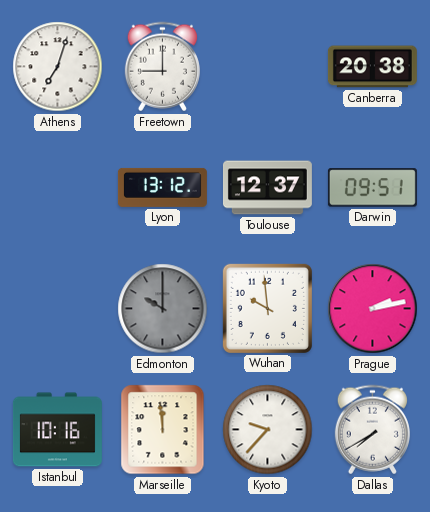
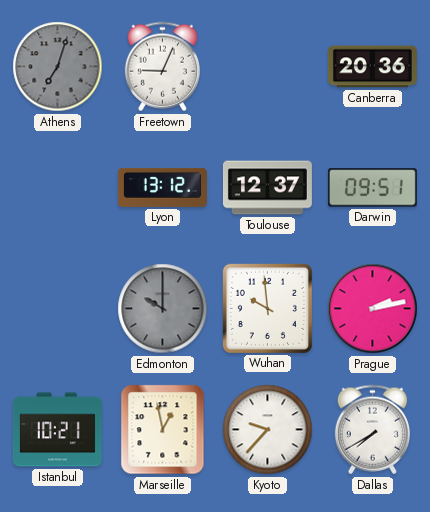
Athens dial: white -> grey (58, 67)
Freetown: 9:00 -> 9:04 (162, 67)
Canberra: 20:38 -> 20:36 (372, 67)
Istanbul: 10:16 -> 10:21 (57, 430)
Marseille: 11:59 -> 12:58 (163, 430)
